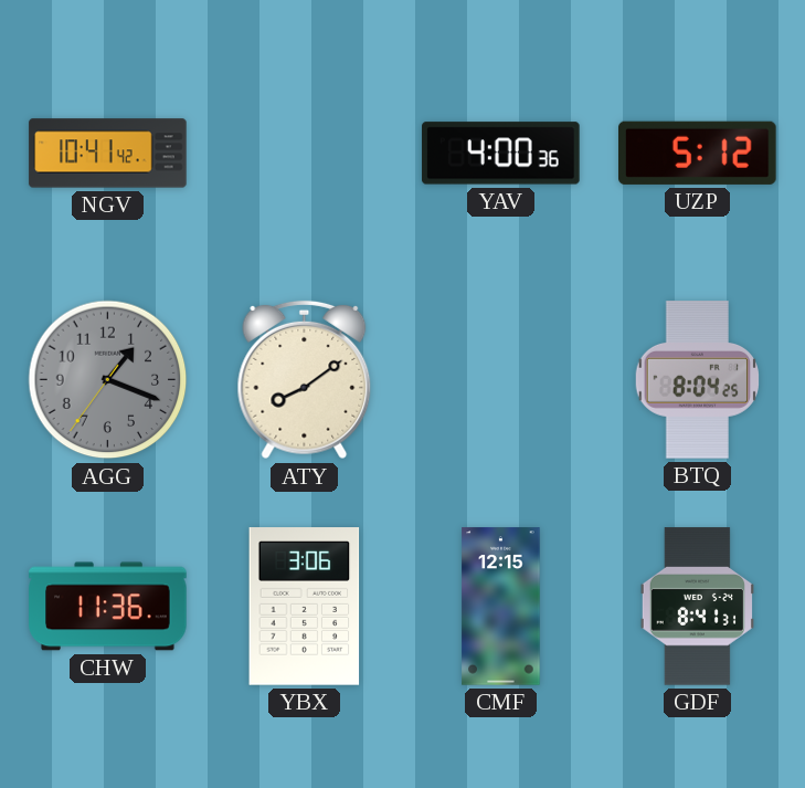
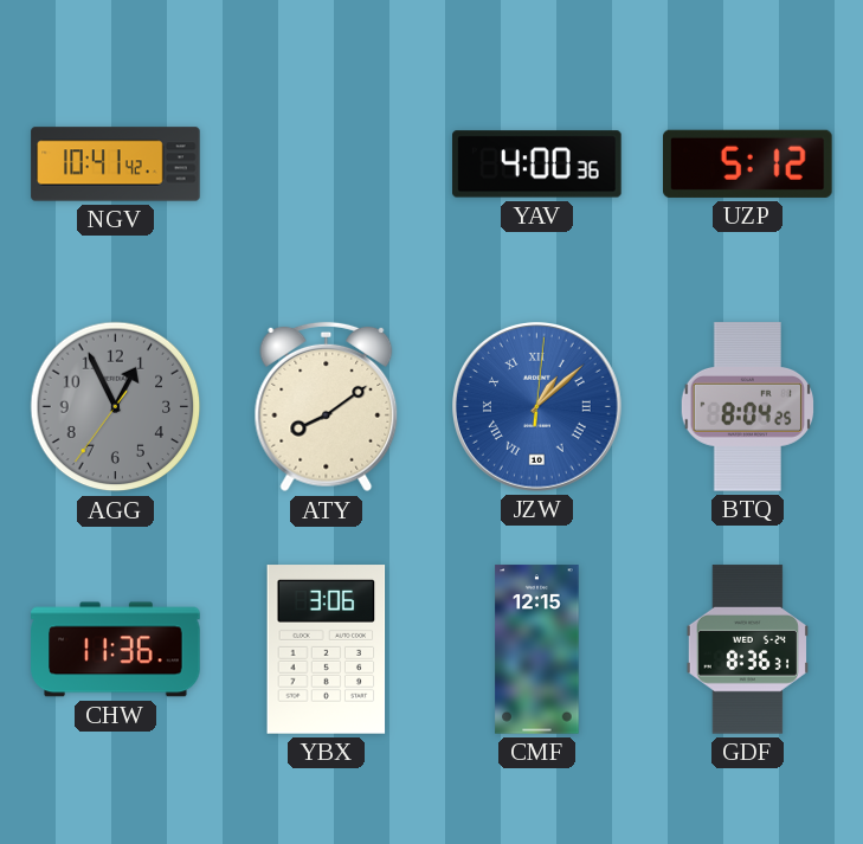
AGG: 1:18 -> 12:55 (116, 407)
JZW: none -> 1:08 (537, 407)
GDF: 8:41 -> 8:36 (747, 650)
